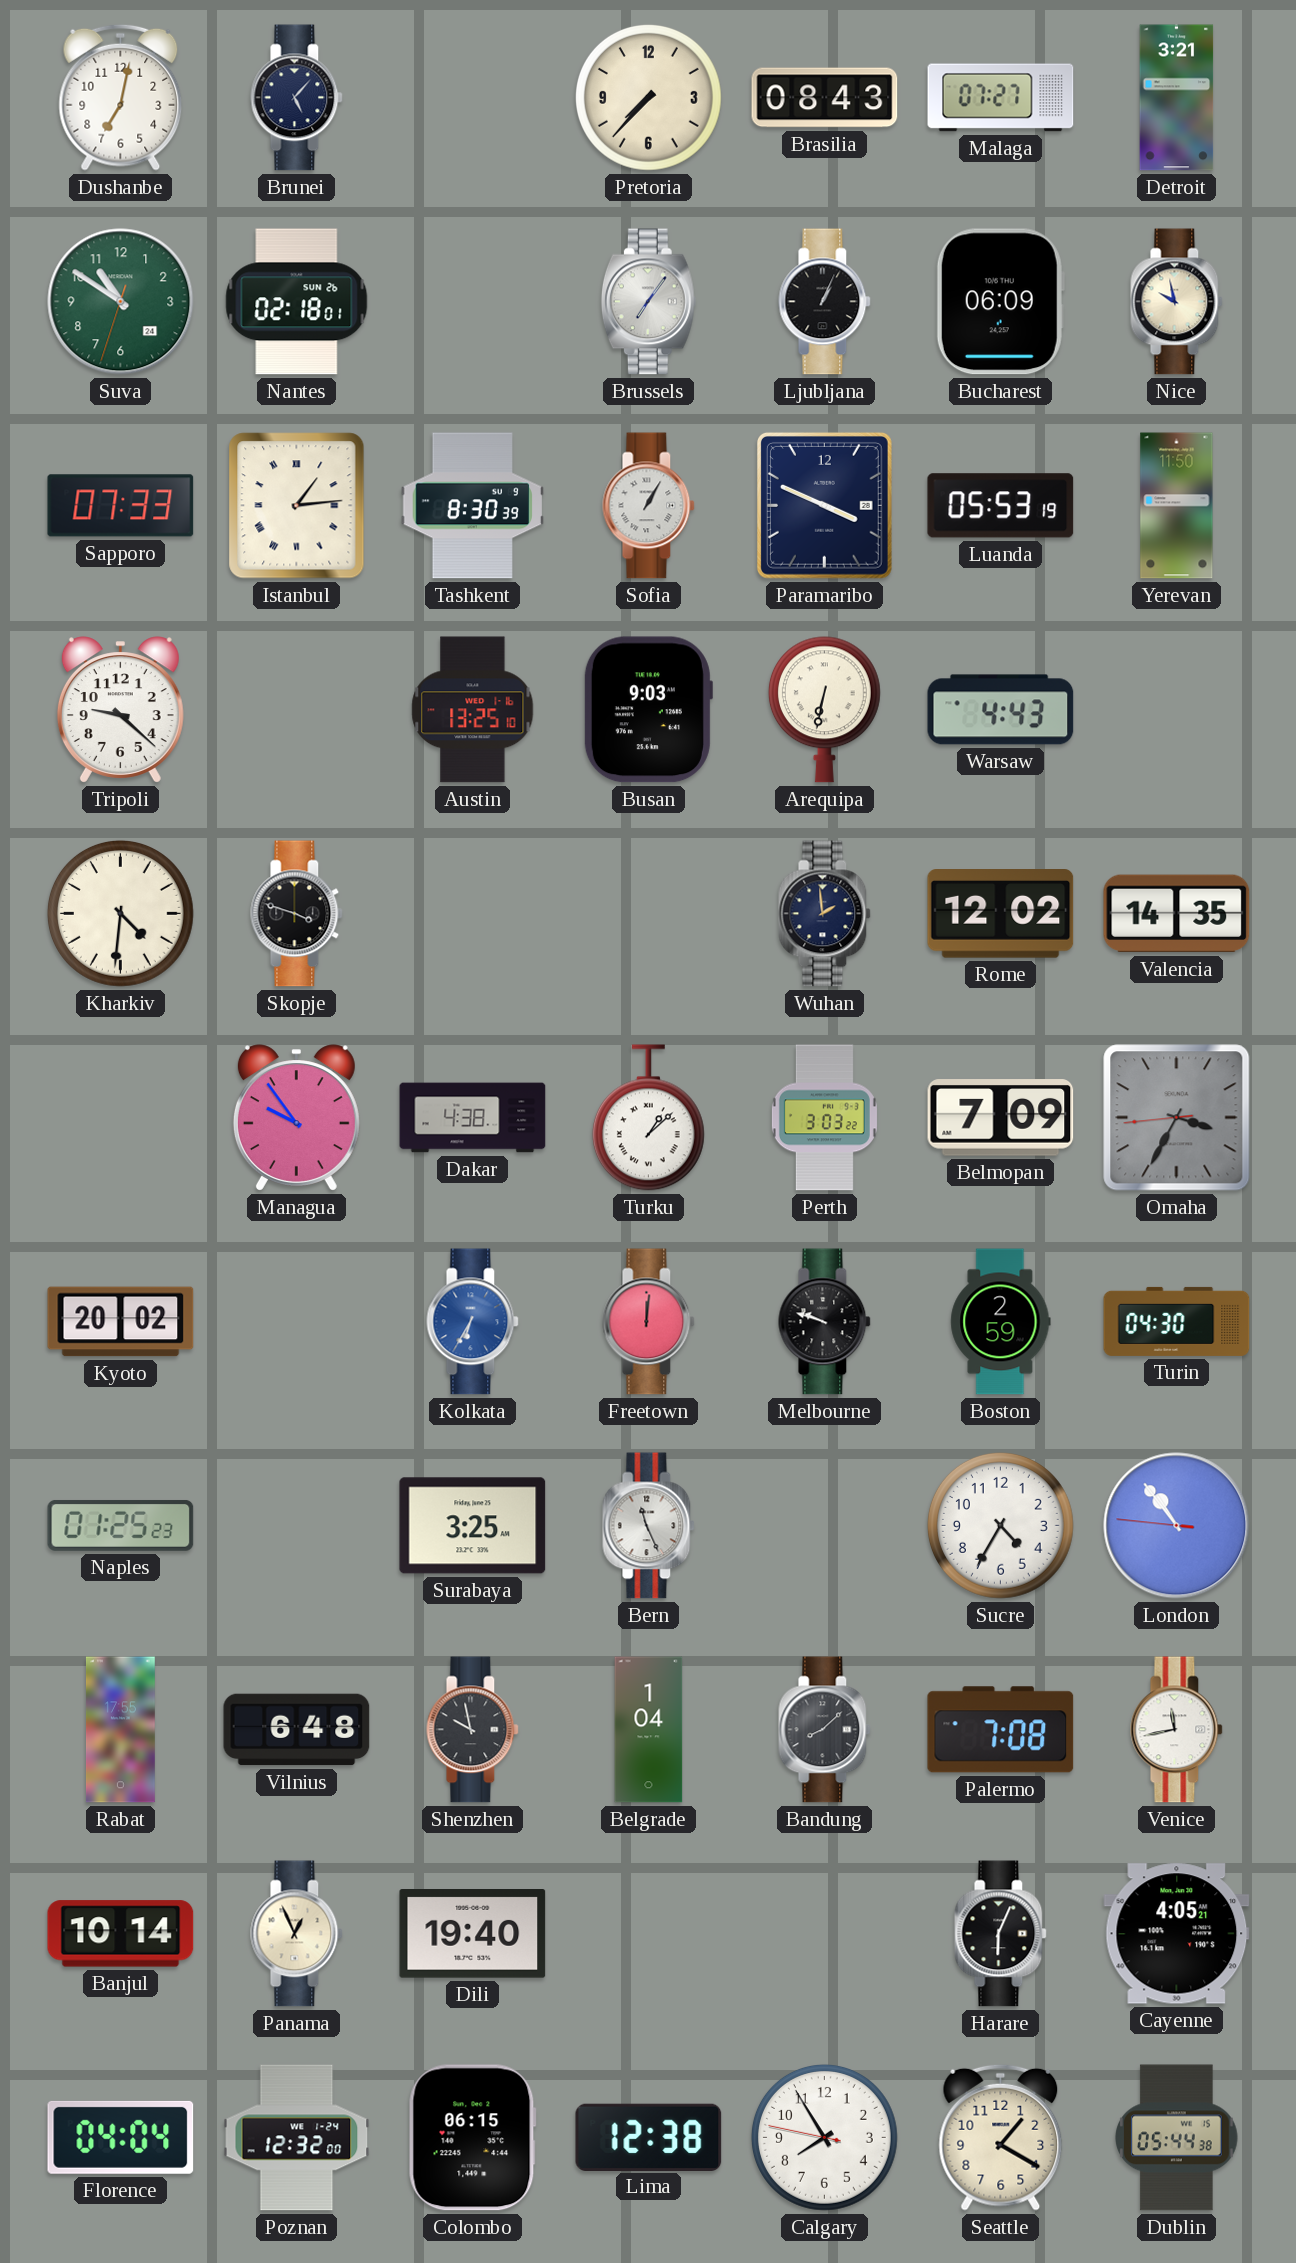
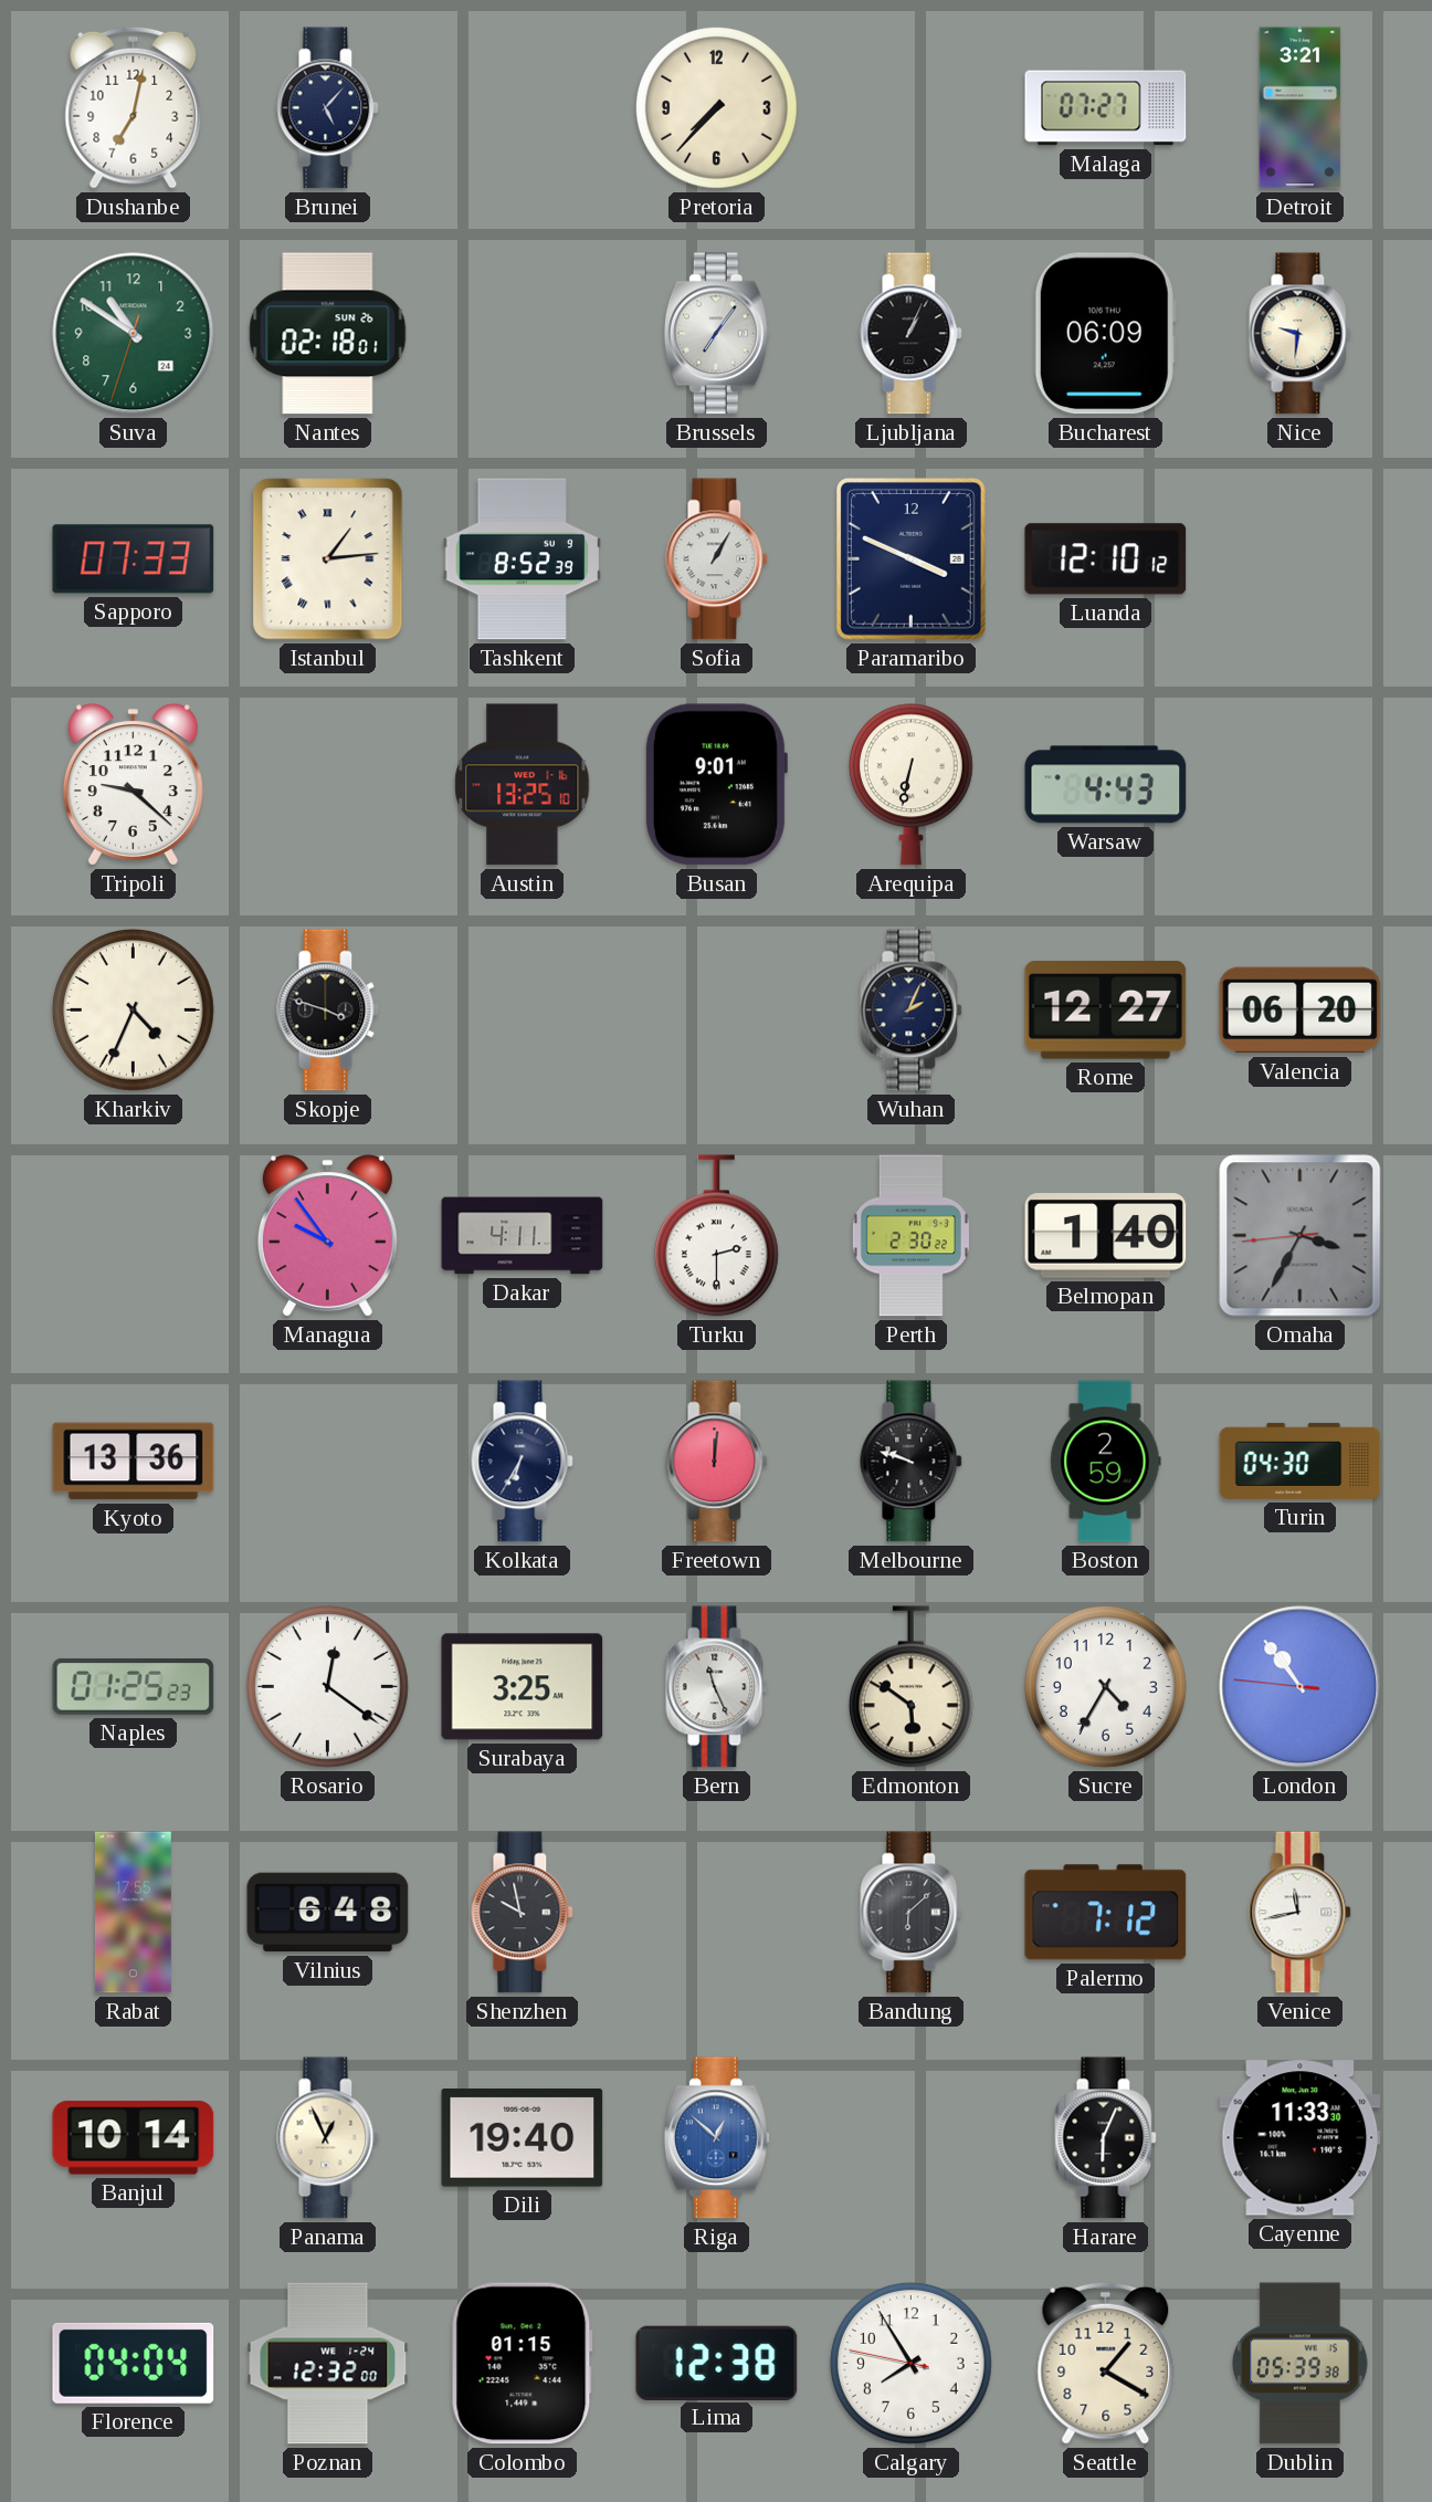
Brasilia: 08:43 -> none (825, 98)
Nice: 9:58 -> 9:31 (1301, 334)
Tashkent: 8:30 -> 8:52 (522, 559)
Luanda: 05:53 -> 12:10 (1106, 559)
Yerevan: 11:50 -> none (1177, 506)
Busan: 9:03 -> 9:01 (716, 785)
Kharkiv: 4:31 -> 4:34 (133, 1009)
Wuhan: 1:59 -> 2:04 (912, 1011)
Rome: 12:02 -> 12:27 (1106, 1011)
Valencia: 14:35 -> 06:20 (1301, 1011)
Dakar: 4:38 -> 4:11 (523, 1236)
Turku: 1:08 -> 2:30 (716, 1236)
Perth: 3:03 -> 2:30 (910, 1236)
Belmopan: 7:09 -> 1:40 (1106, 1236)
Kyoto: 20:02 -> 13:36 (134, 1462)
Kolkata dial: blue -> navy (523, 1462)
Rosario: none -> 12:21 (327, 1686)
Edmonton: none -> 5:51 (910, 1687)
Belgrade: 1:04 -> none (649, 1730)
Bandung: 8:08 -> 6:08 (912, 1913)
Palermo: 7:08 -> 7:12 (1106, 1913)
Riga: none -> 12:52 (716, 2138)
Cayenne: 4:05 -> 11:33 (1301, 2138)
Colombo: 06:15 -> 01:15 (522, 2364)
Dublin: 05:44 -> 05:39 (1301, 2364)
